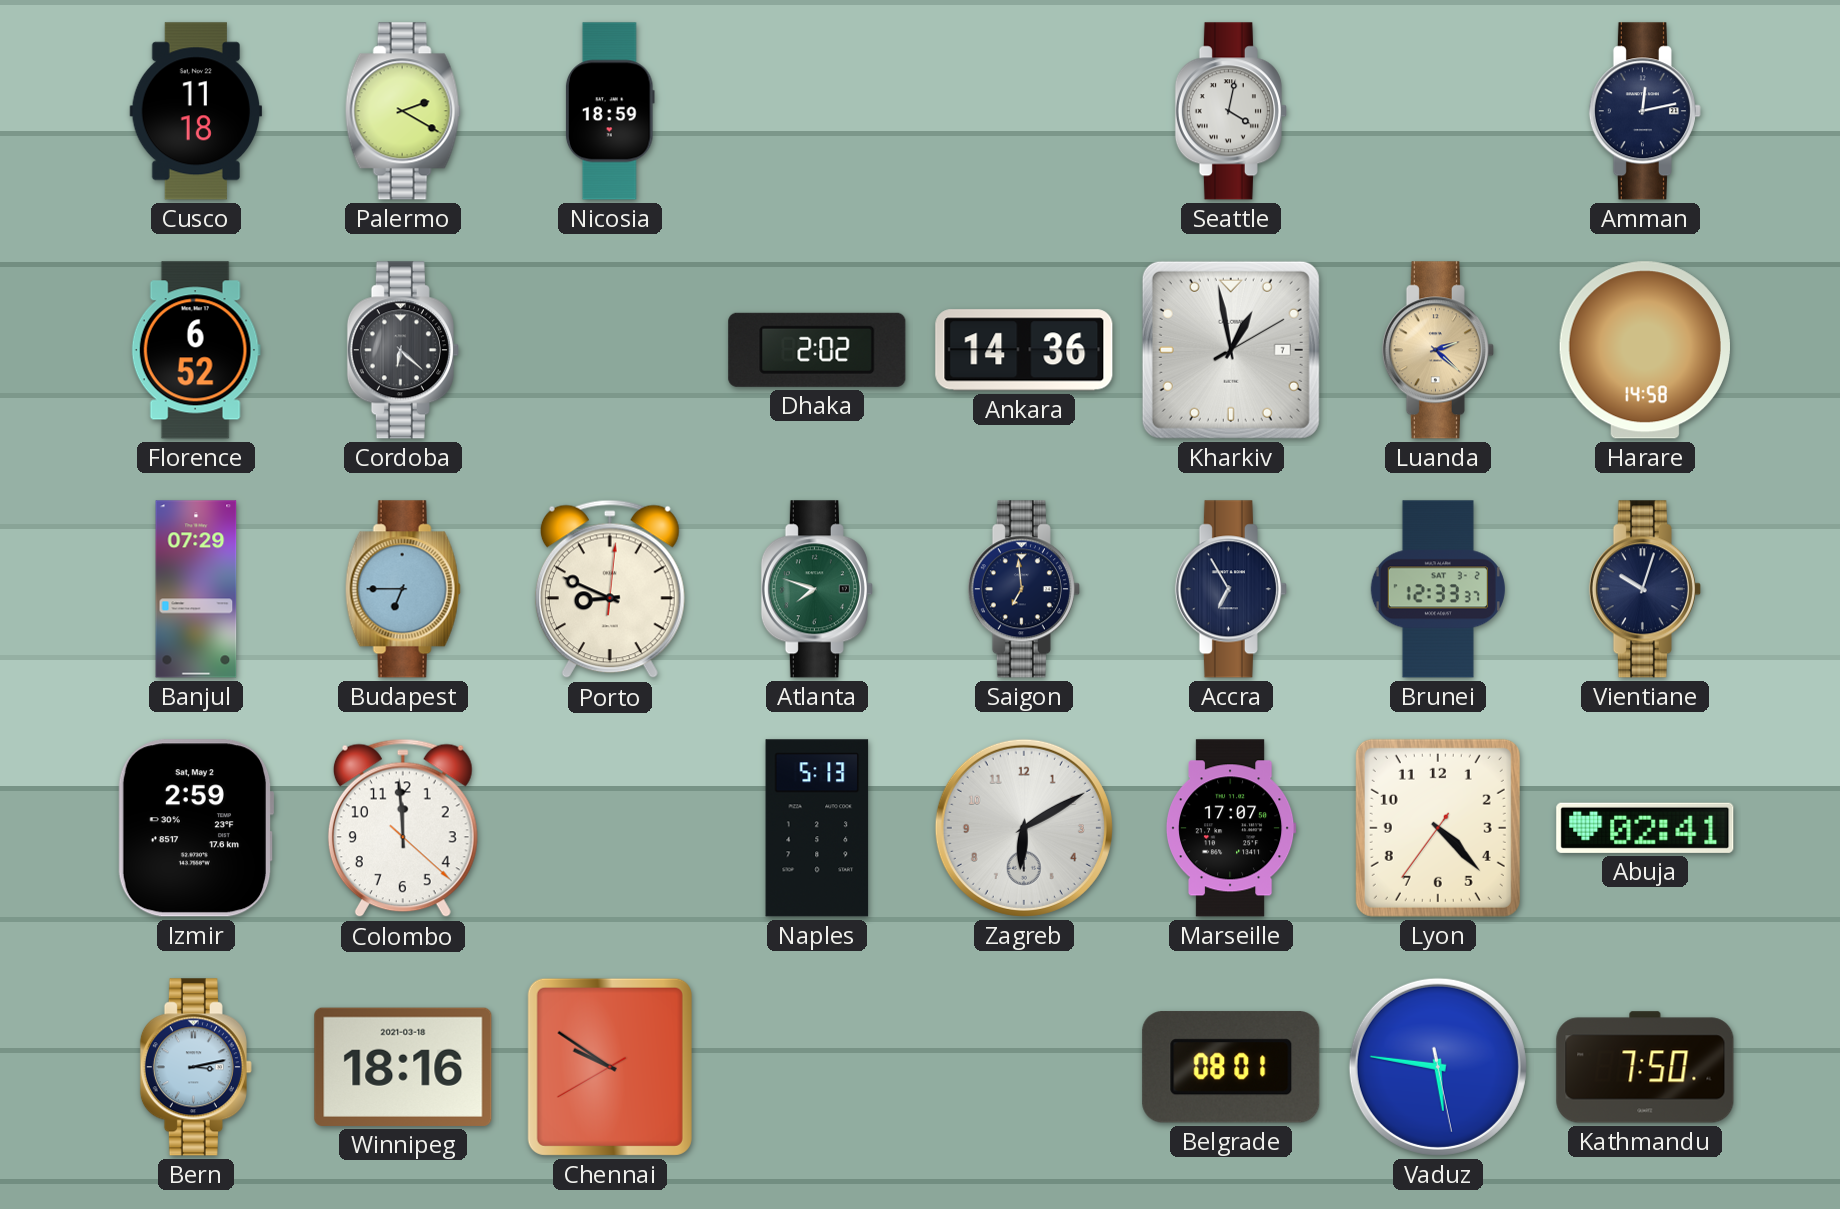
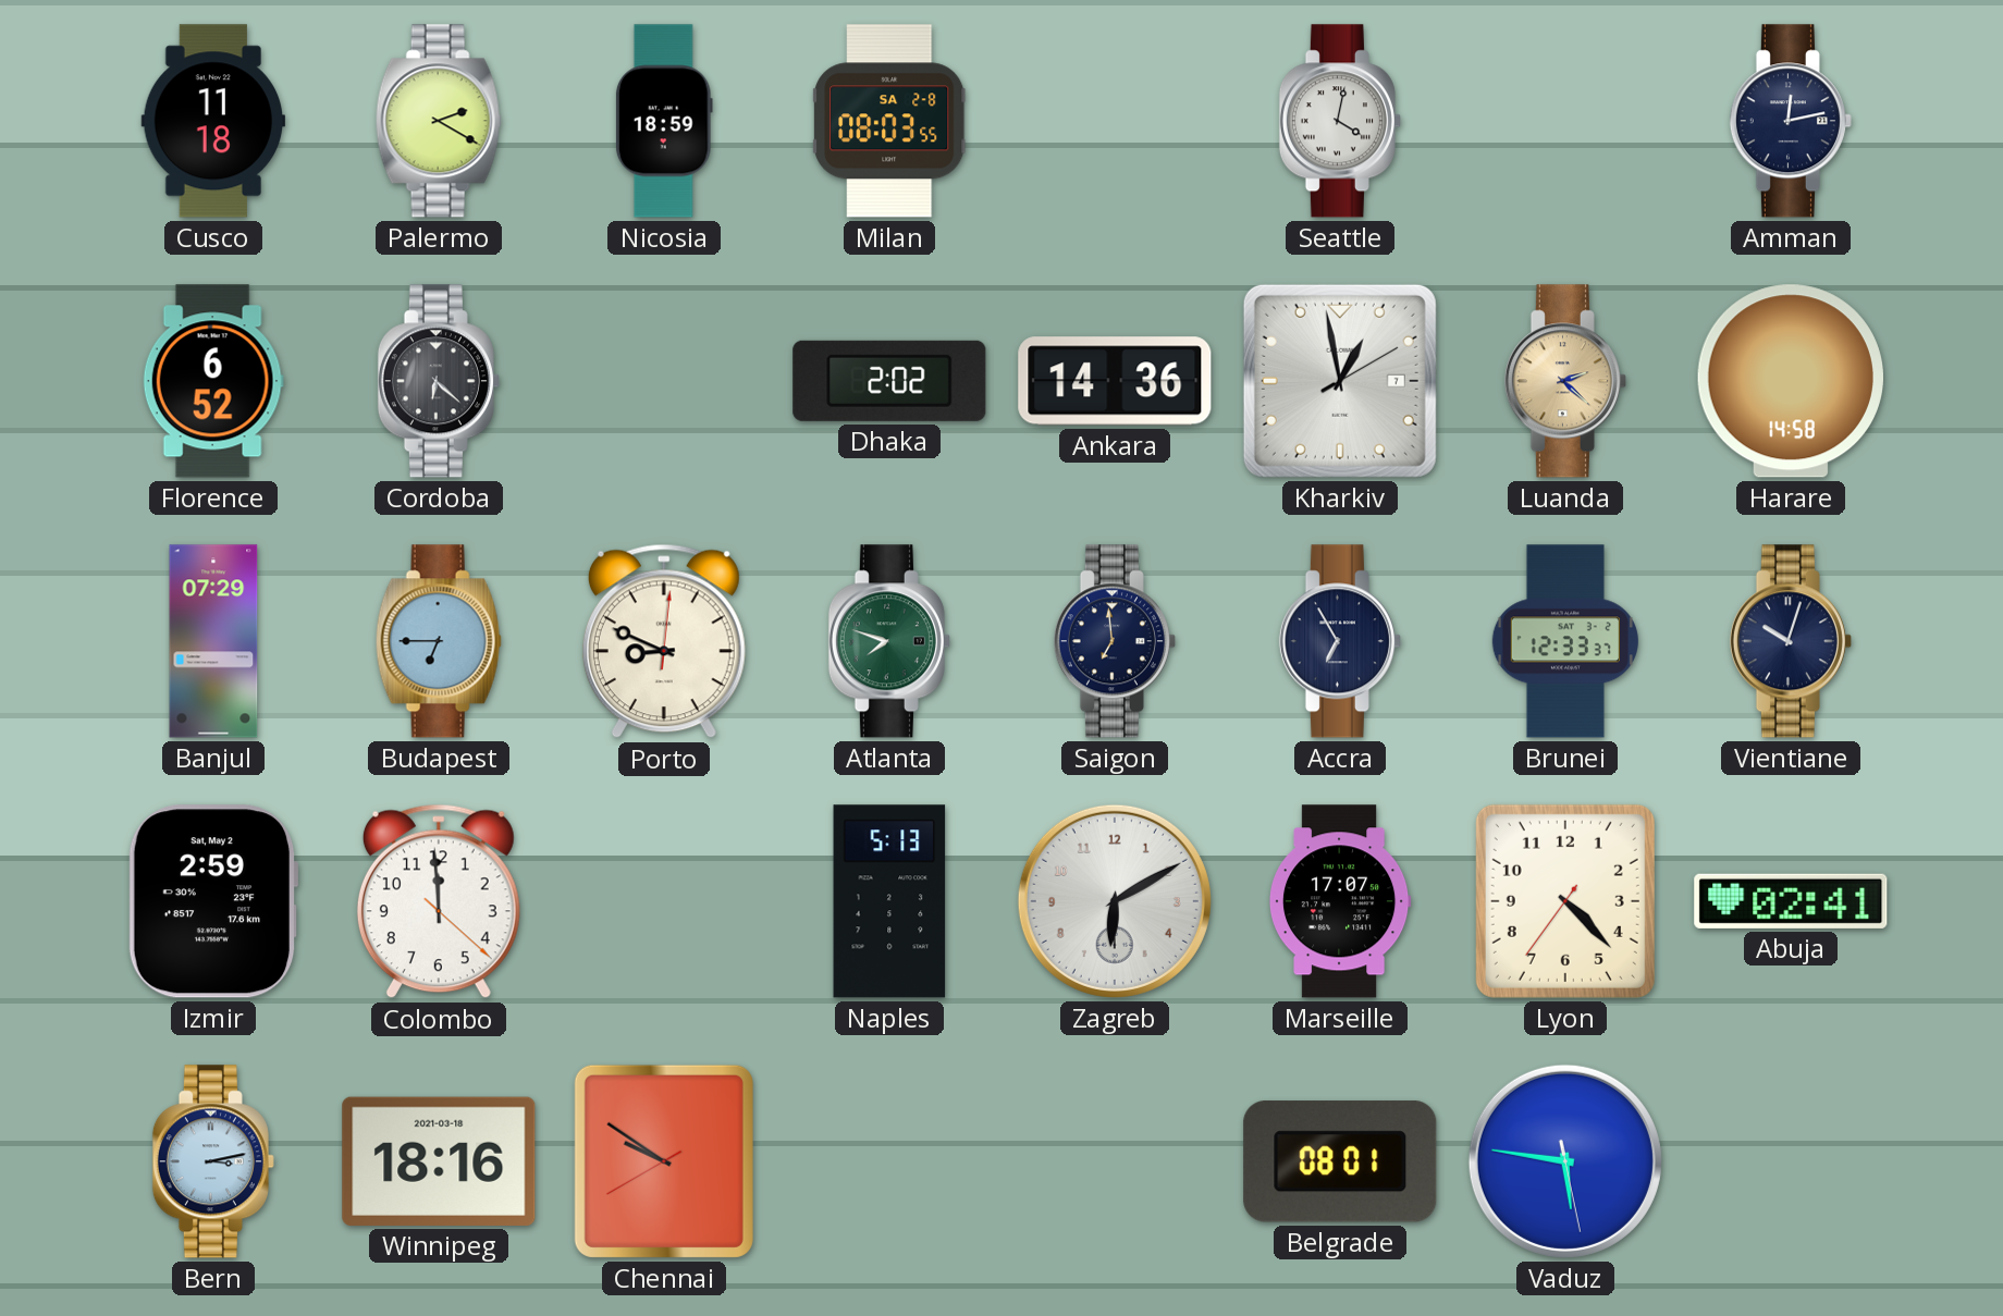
Milan: none -> 08:03 (890, 121)
Kathmandu: 7:50 -> none (1645, 1067)
